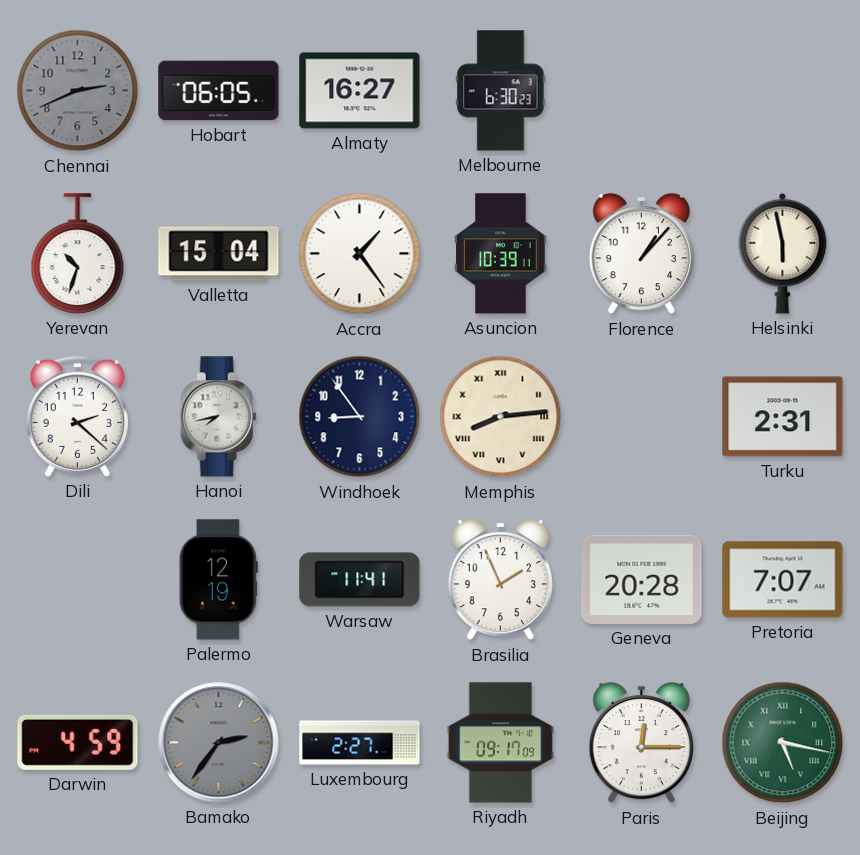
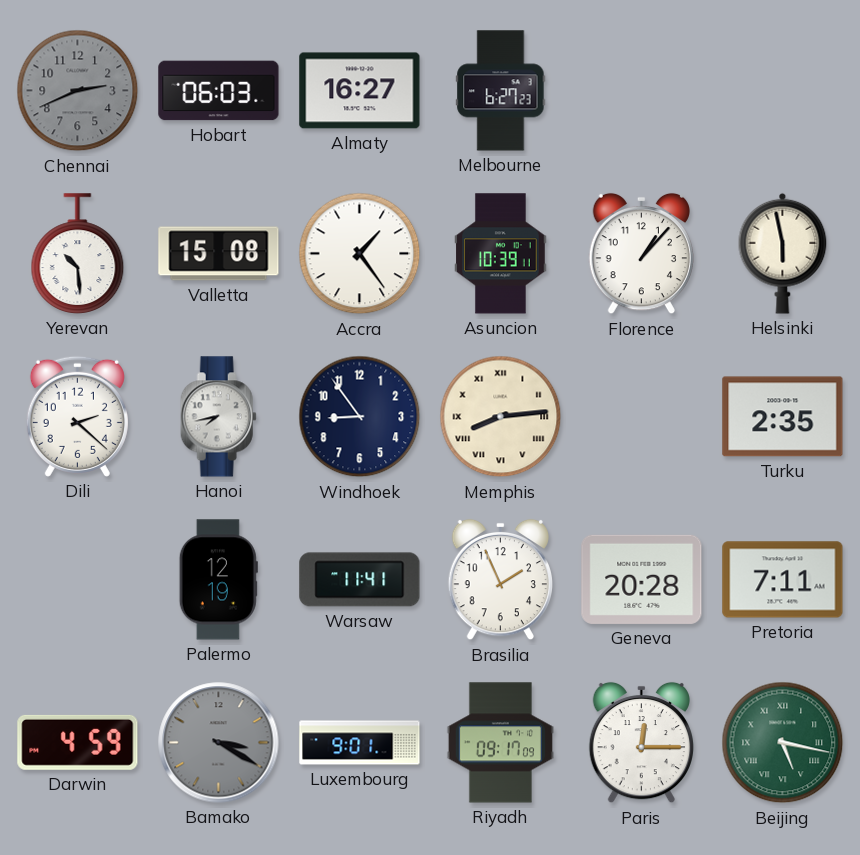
Hobart: 06:05 -> 06:03 (219, 91)
Melbourne: 6:30 -> 6:27 (501, 91)
Yerevan: 10:33 -> 10:29 (78, 254)
Valletta: 15:04 -> 15:08 (219, 254)
Turku: 2:31 -> 2:35 (783, 417)
Pretoria: 7:07 -> 7:11 (783, 580)
Bamako: 2:36 -> 3:20 (219, 743)
Luxembourg: 2:27 -> 9:01 (360, 743)
